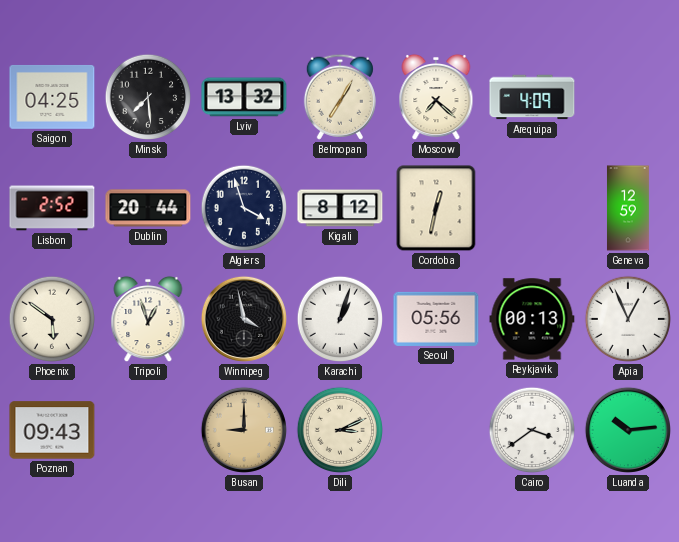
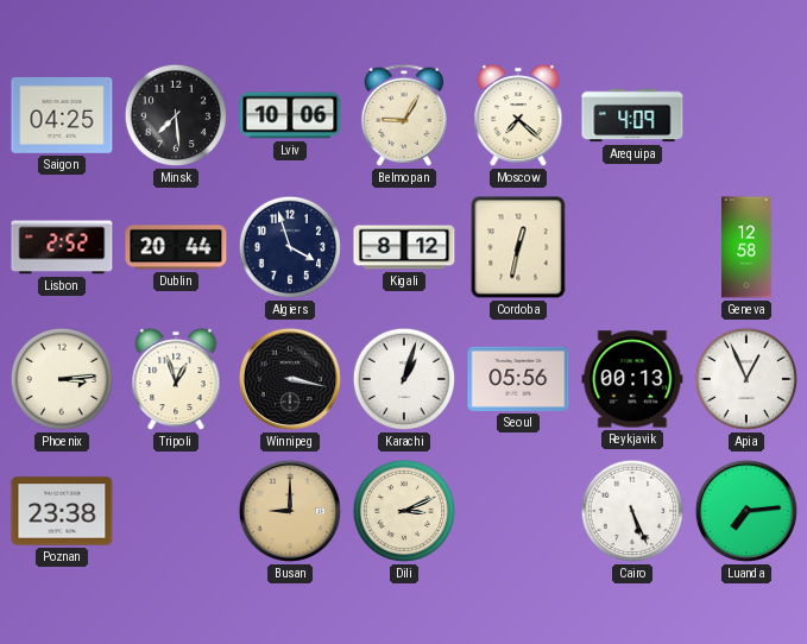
Lviv: 13:32 -> 10:06 (290, 115)
Belmopan: 7:05 -> 9:05 (404, 115)
Geneva: 12:59 -> 12:58 (746, 247)
Phoenix: 5:51 -> 3:14 (62, 379)
Winnipeg: 3:58 -> 3:17 (290, 379)
Poznan: 09:43 -> 23:38 (62, 511)
Cairo: 3:39 -> 5:26 (632, 511)
Luanda: 10:14 -> 7:14 (746, 511)
